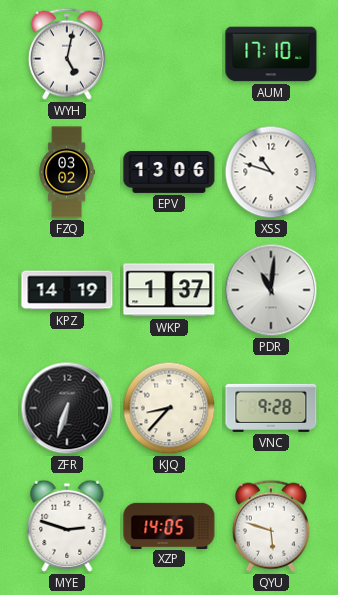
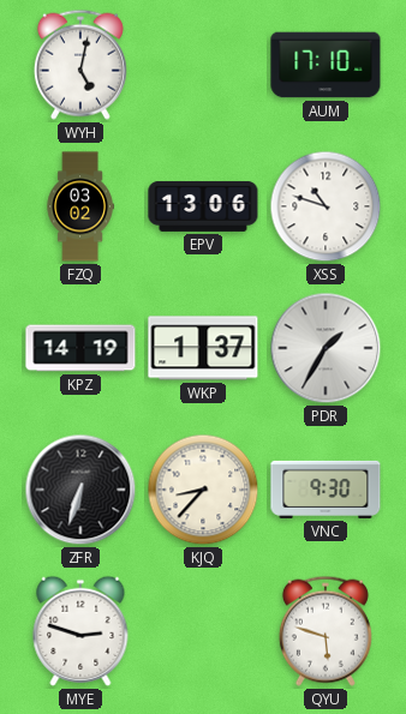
PDR: 11:01 -> 1:35 (326, 348)
VNC: 9:28 -> 9:30 (326, 490)
XZP: 14:05 -> none (169, 525)
